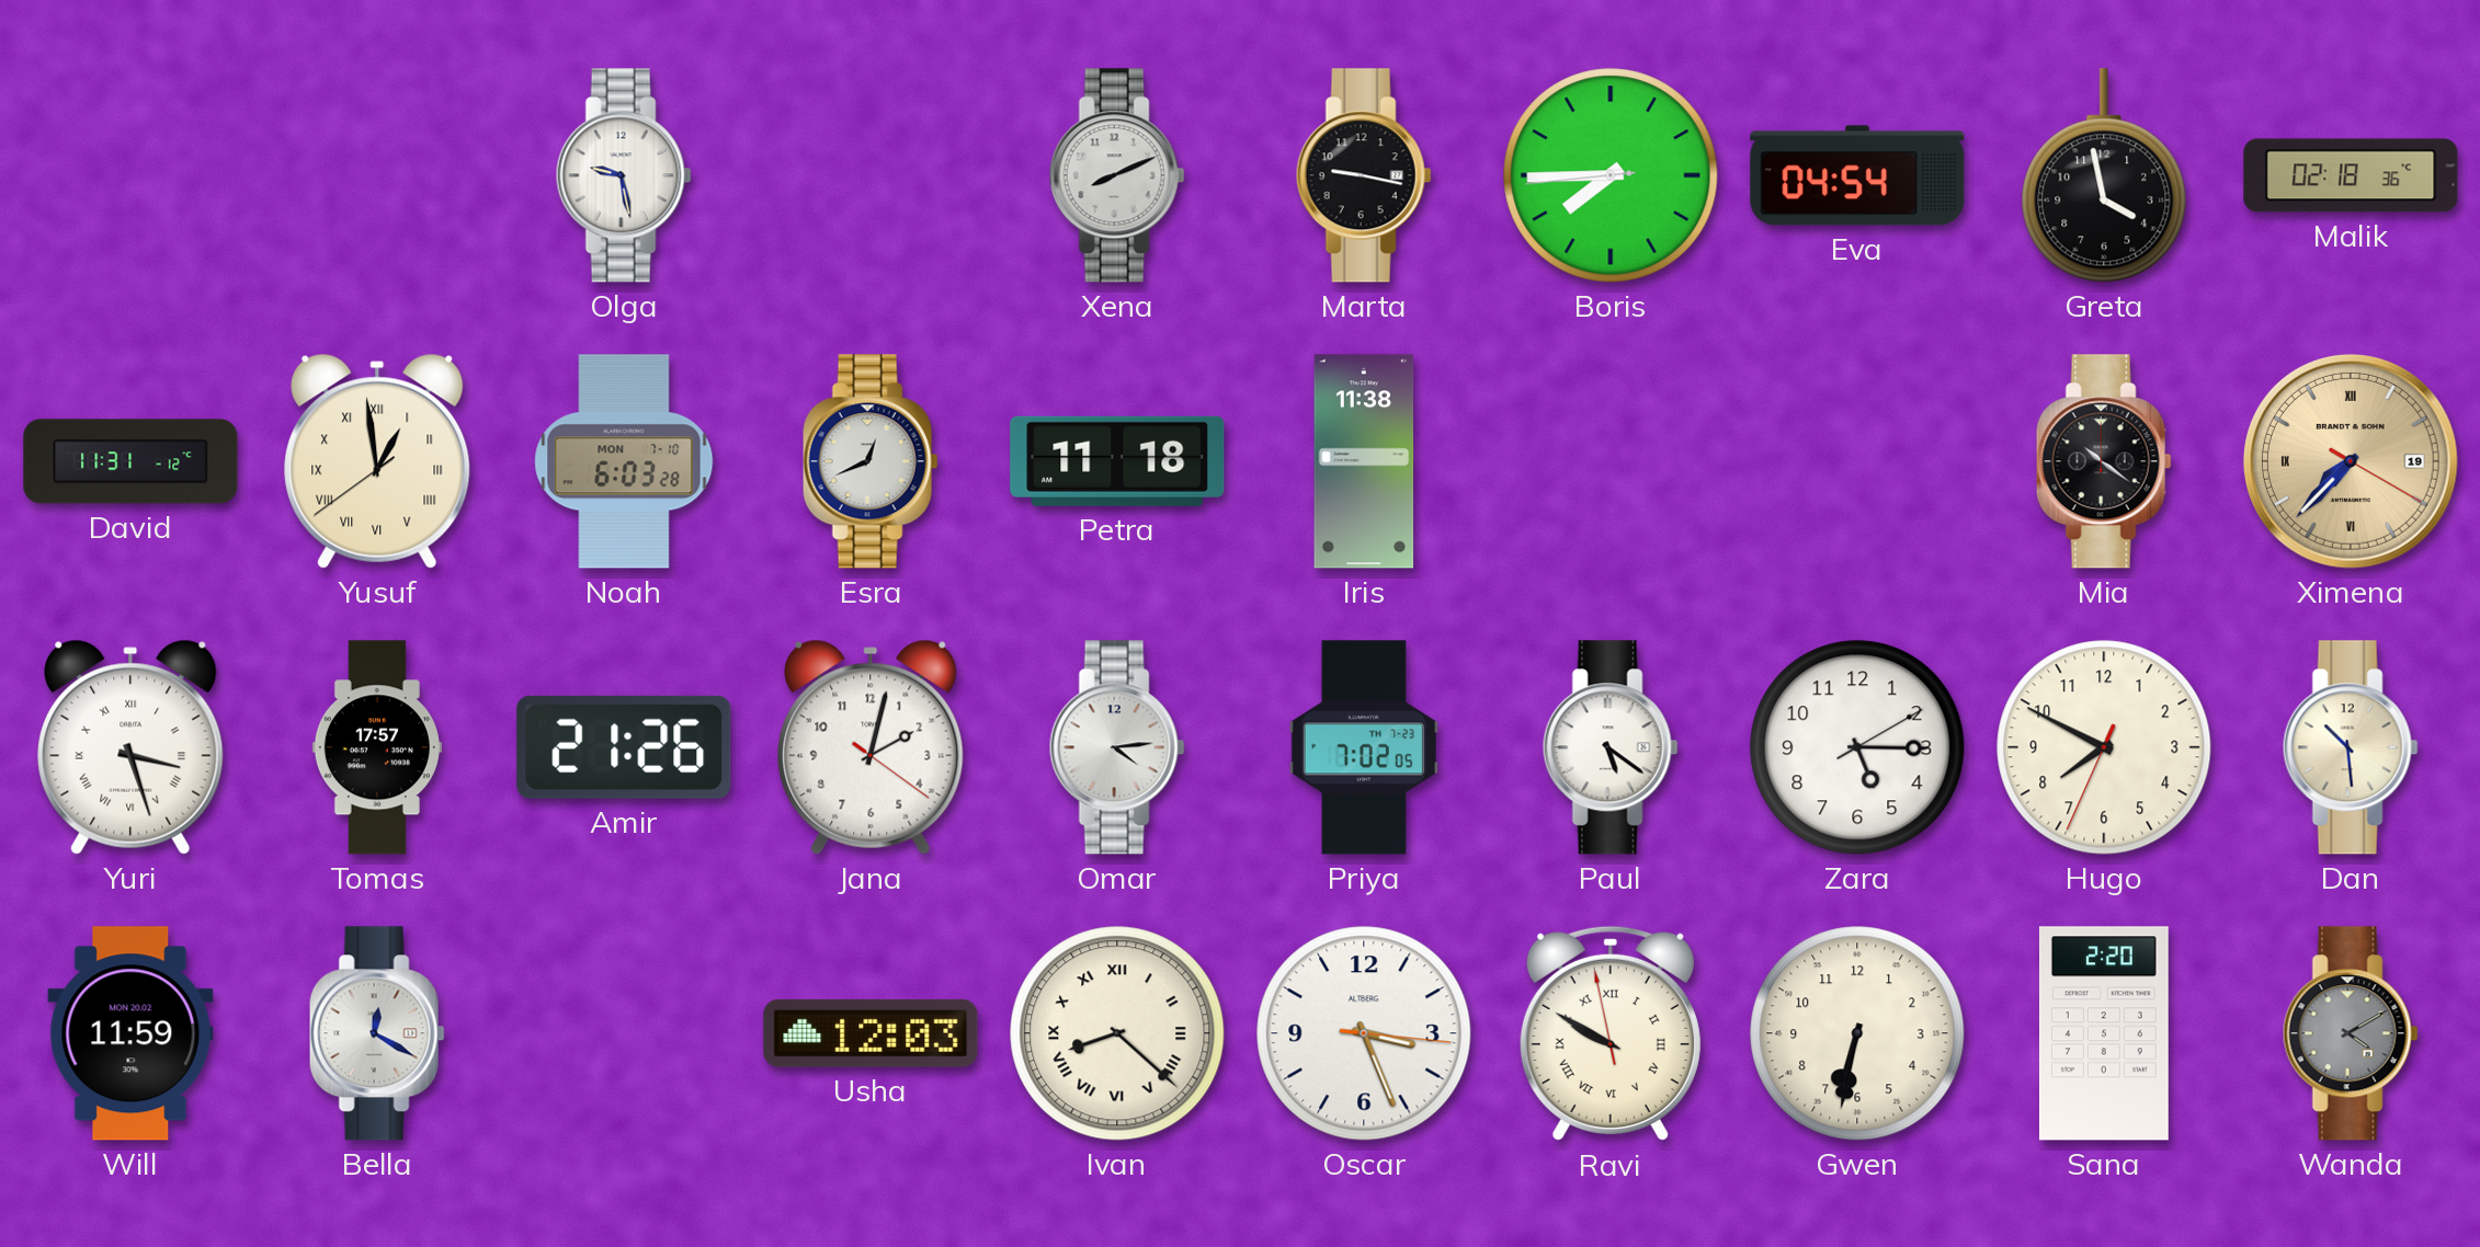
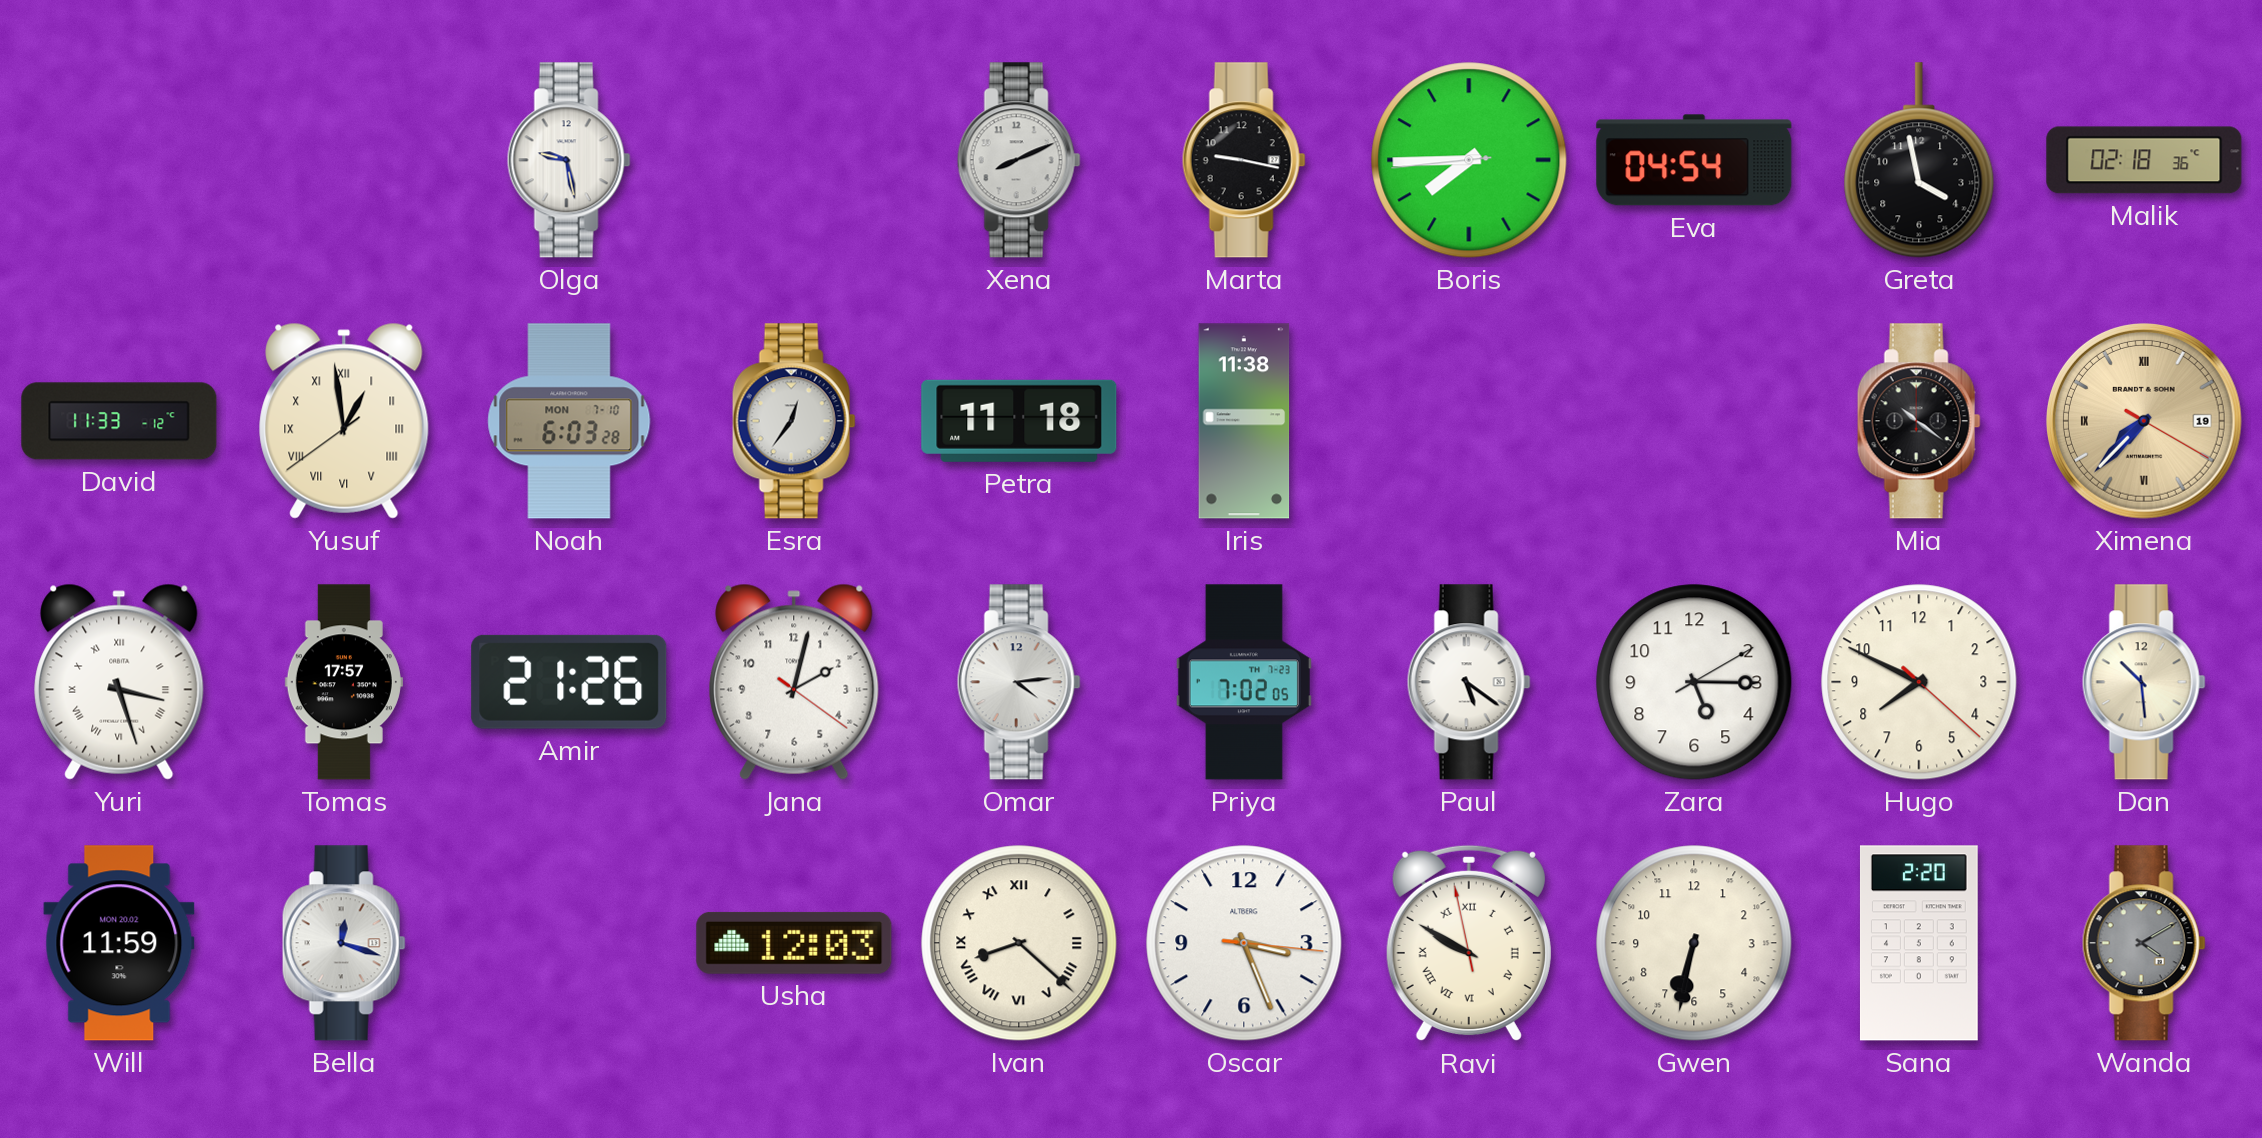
David: 11:31 -> 11:33 (119, 421)
Esra: 12:41 -> 12:36 (794, 421)
Hugo: 7:49:34 -> 7:49:22 (1919, 682)
Bella: 12:20 -> 12:18 (344, 943)
